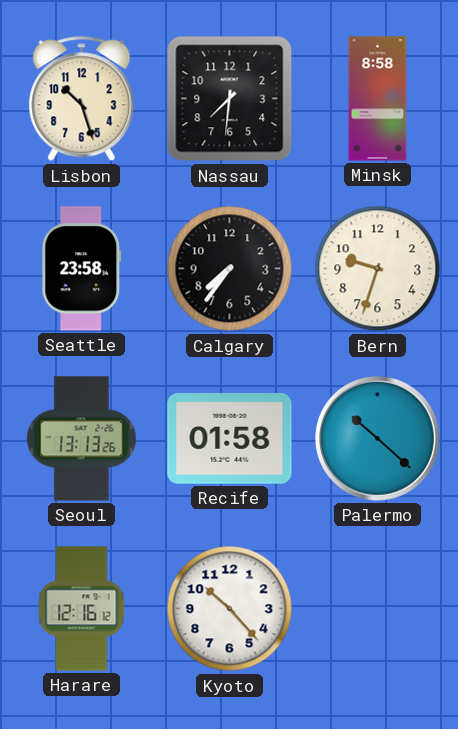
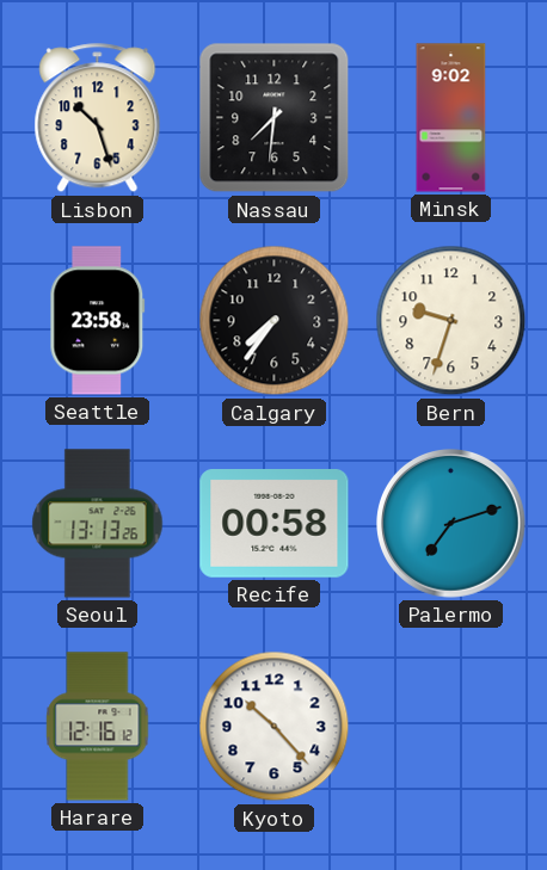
Minsk: 8:58 -> 9:02 (451, 118)
Recife: 01:58 -> 00:58 (275, 524)
Palermo: 10:22 -> 7:12 (451, 524)
